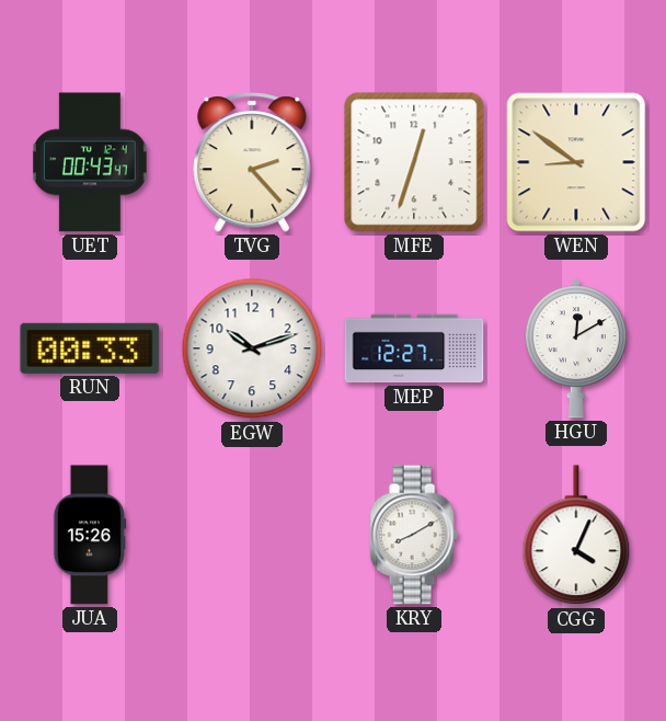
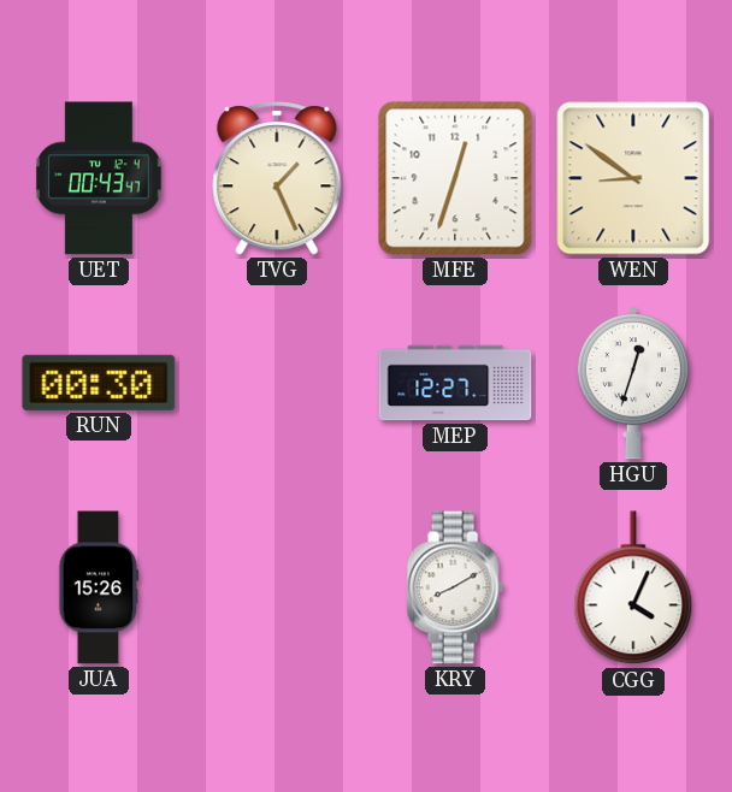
TVG: 2:23 -> 1:26 (277, 178)
RUN: 00:33 -> 00:30 (99, 383)
EGW: 10:12 -> none (252, 348)
HGU: 12:10 -> 12:33 (633, 383)
